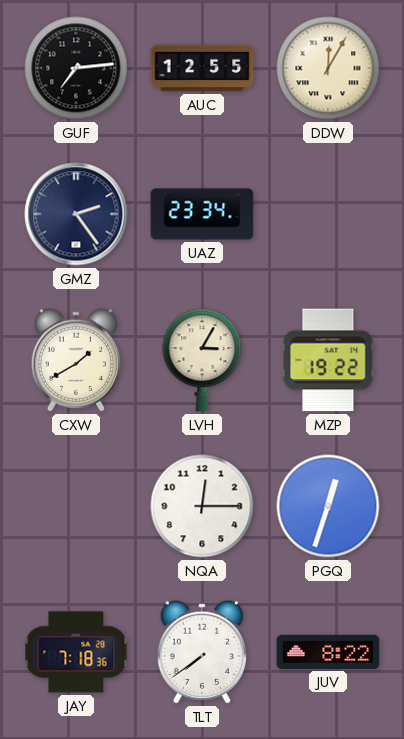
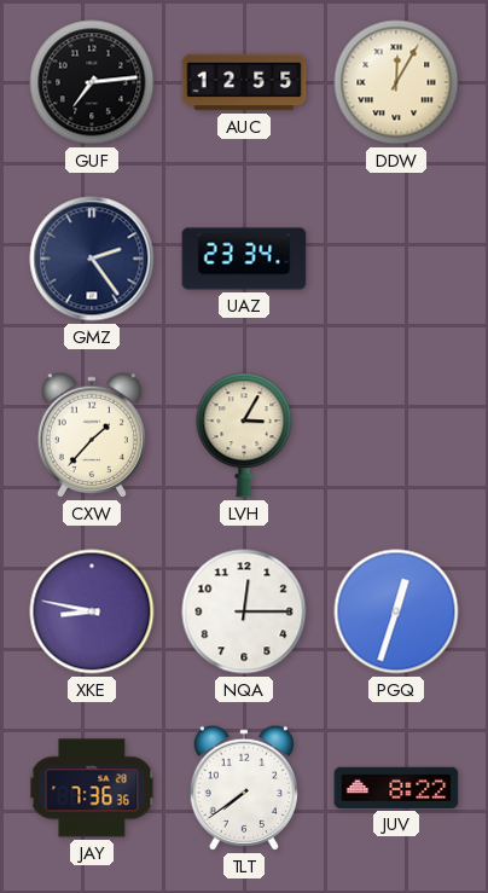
CXW: 1:40 -> 1:37 (92, 435)
MZP: 19:22 -> none (328, 360)
XKE: none -> 8:47 (92, 611)
JAY: 7:18 -> 7:36 (92, 788)
